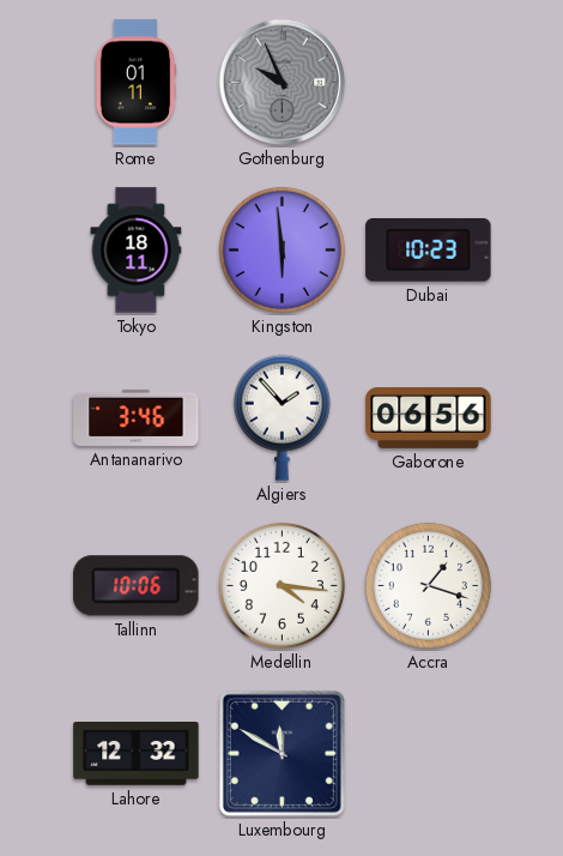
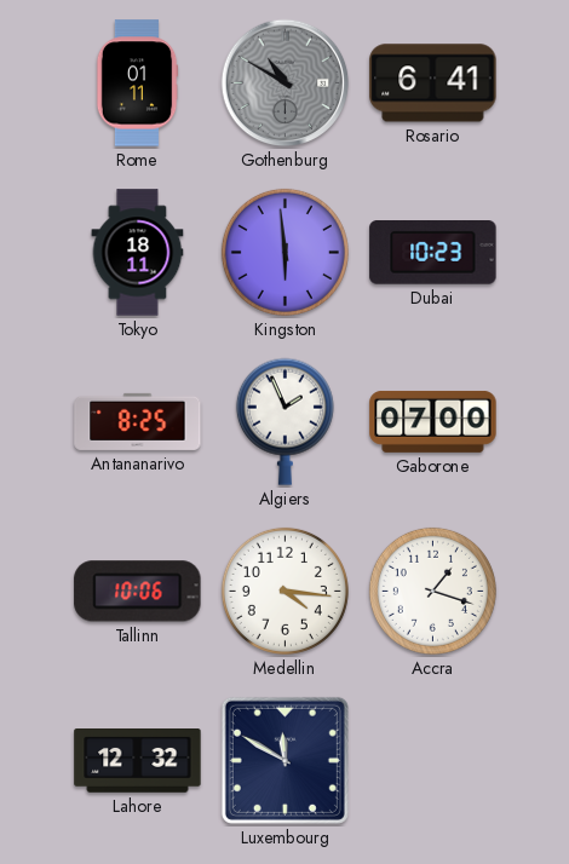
Gothenburg: 9:56 -> 10:50 (286, 83)
Rosario: none -> 6:41 (433, 83)
Antananarivo: 3:46 -> 8:25 (138, 421)
Algiers: 1:53 -> 1:56 (284, 421)
Gaborone: 06:56 -> 07:00 (433, 421)
